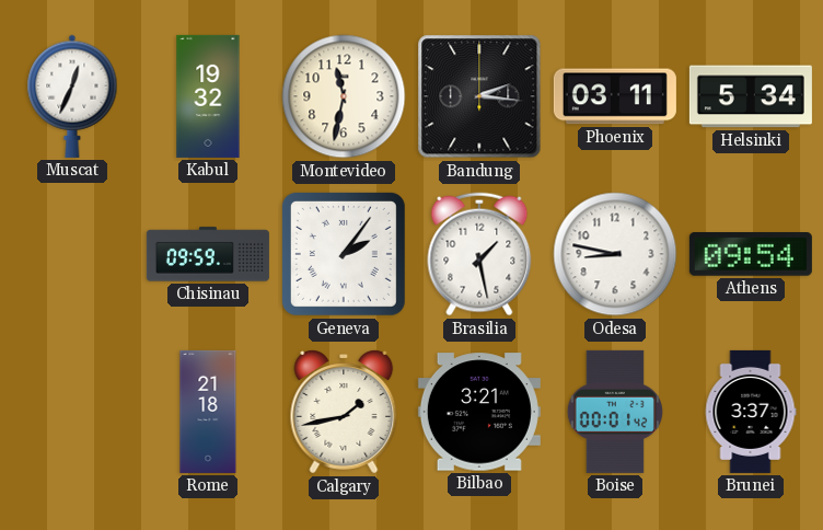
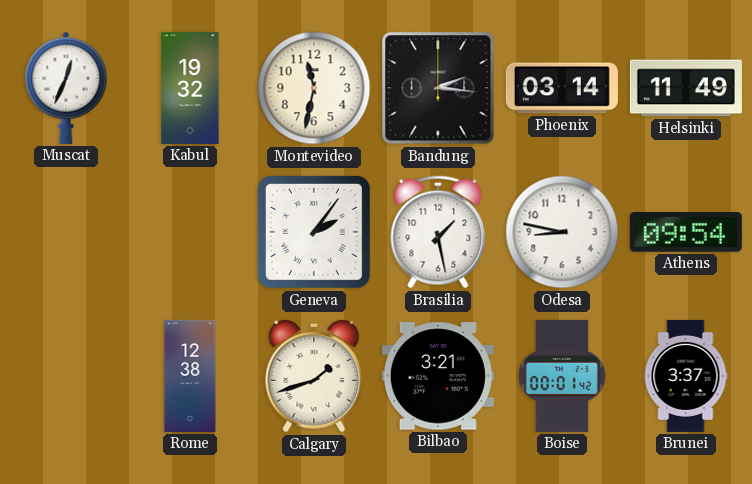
Phoenix: 03:11 -> 03:14 (562, 88)
Helsinki: 5:34 -> 11:49 (686, 88)
Chisinau: 09:59 -> none (208, 254)
Rome: 21:18 -> 12:38 (190, 376)
Calgary: 1:43 -> 1:42 (314, 376)
